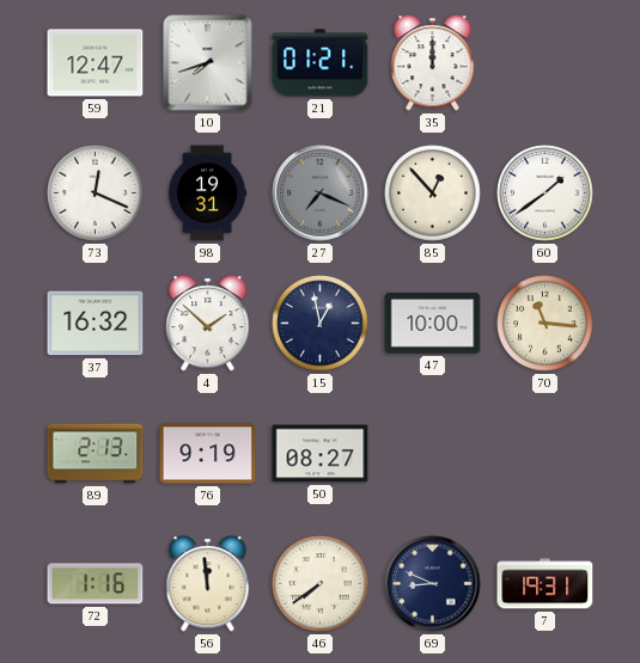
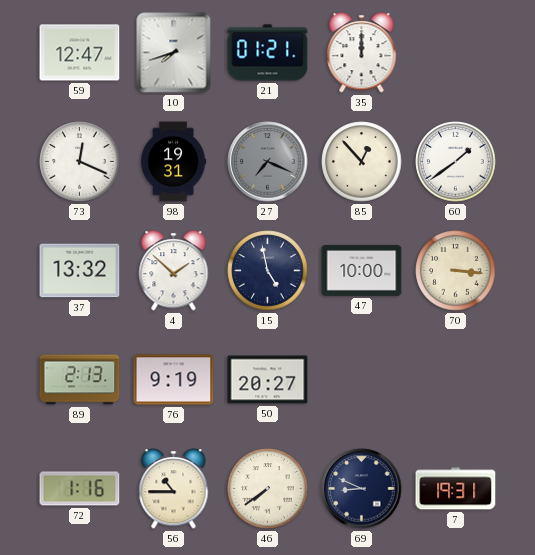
37: 16:32 -> 13:32 (80, 271)
15: 12:58 -> 4:58 (268, 271)
70: 11:16 -> 3:16 (456, 271)
50: 08:27 -> 20:27 (268, 380)
56: 11:59 -> 10:45 (174, 489)
